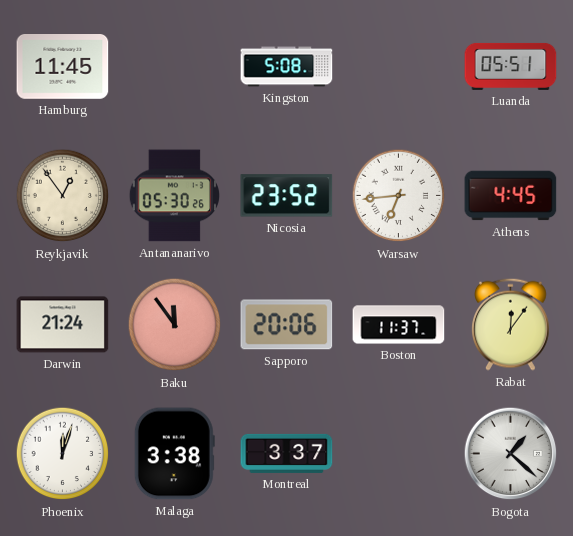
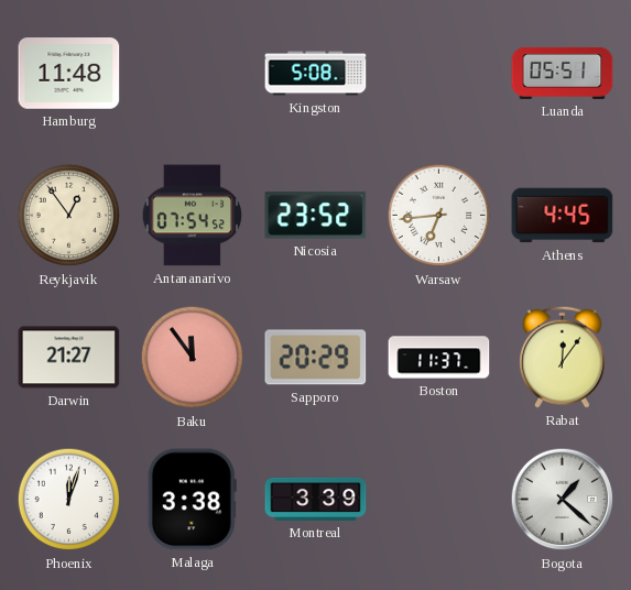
Hamburg: 11:45 -> 11:48 (69, 74)
Antananarivo: 05:30 -> 07:54 (192, 216)
Darwin: 21:24 -> 21:27 (69, 358)
Sapporo: 20:06 -> 20:29 (316, 358)
Montreal: 3:37 -> 3:39 (316, 499)
